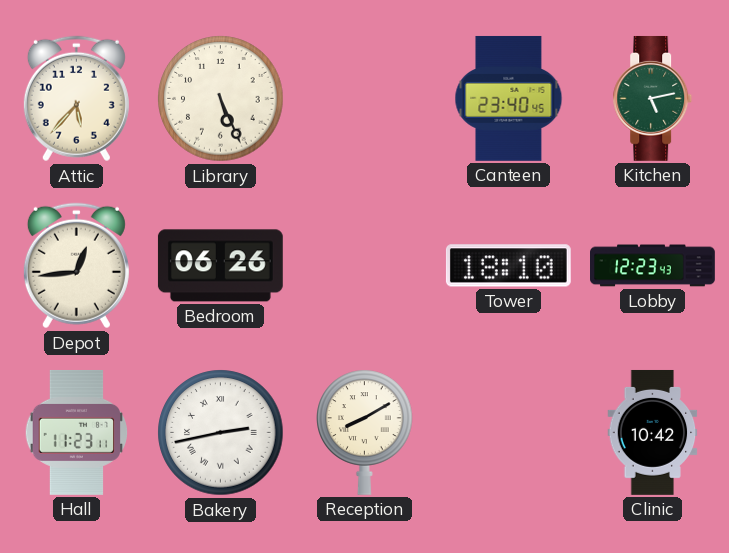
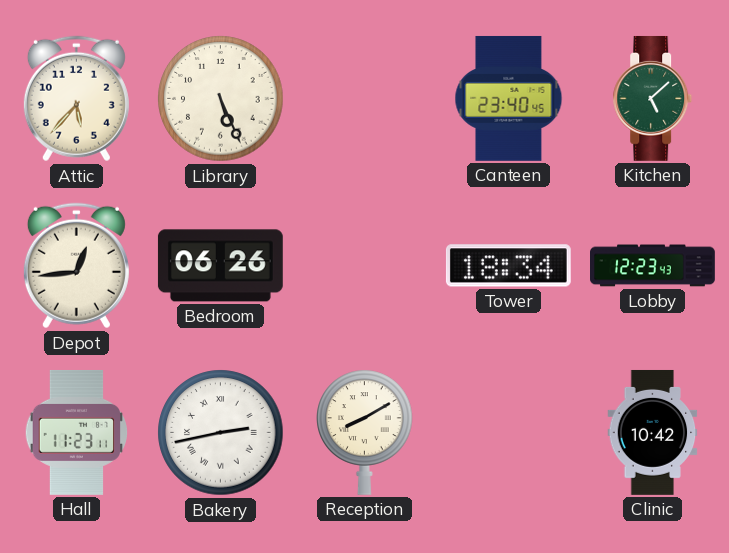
Kitchen: 5:13 -> 5:08 (653, 98)
Tower: 18:10 -> 18:34 (508, 266)
